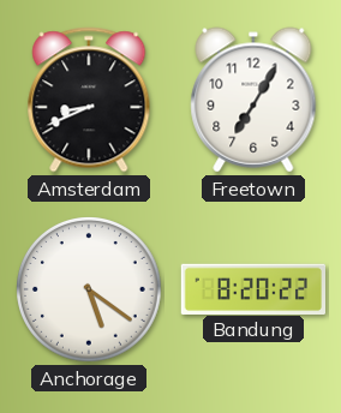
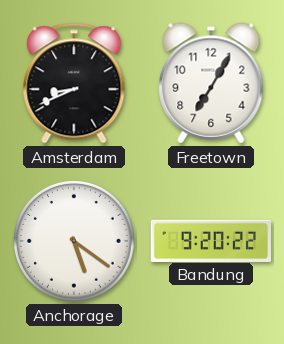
Bandung: 8:20 -> 9:20 (210, 240)
